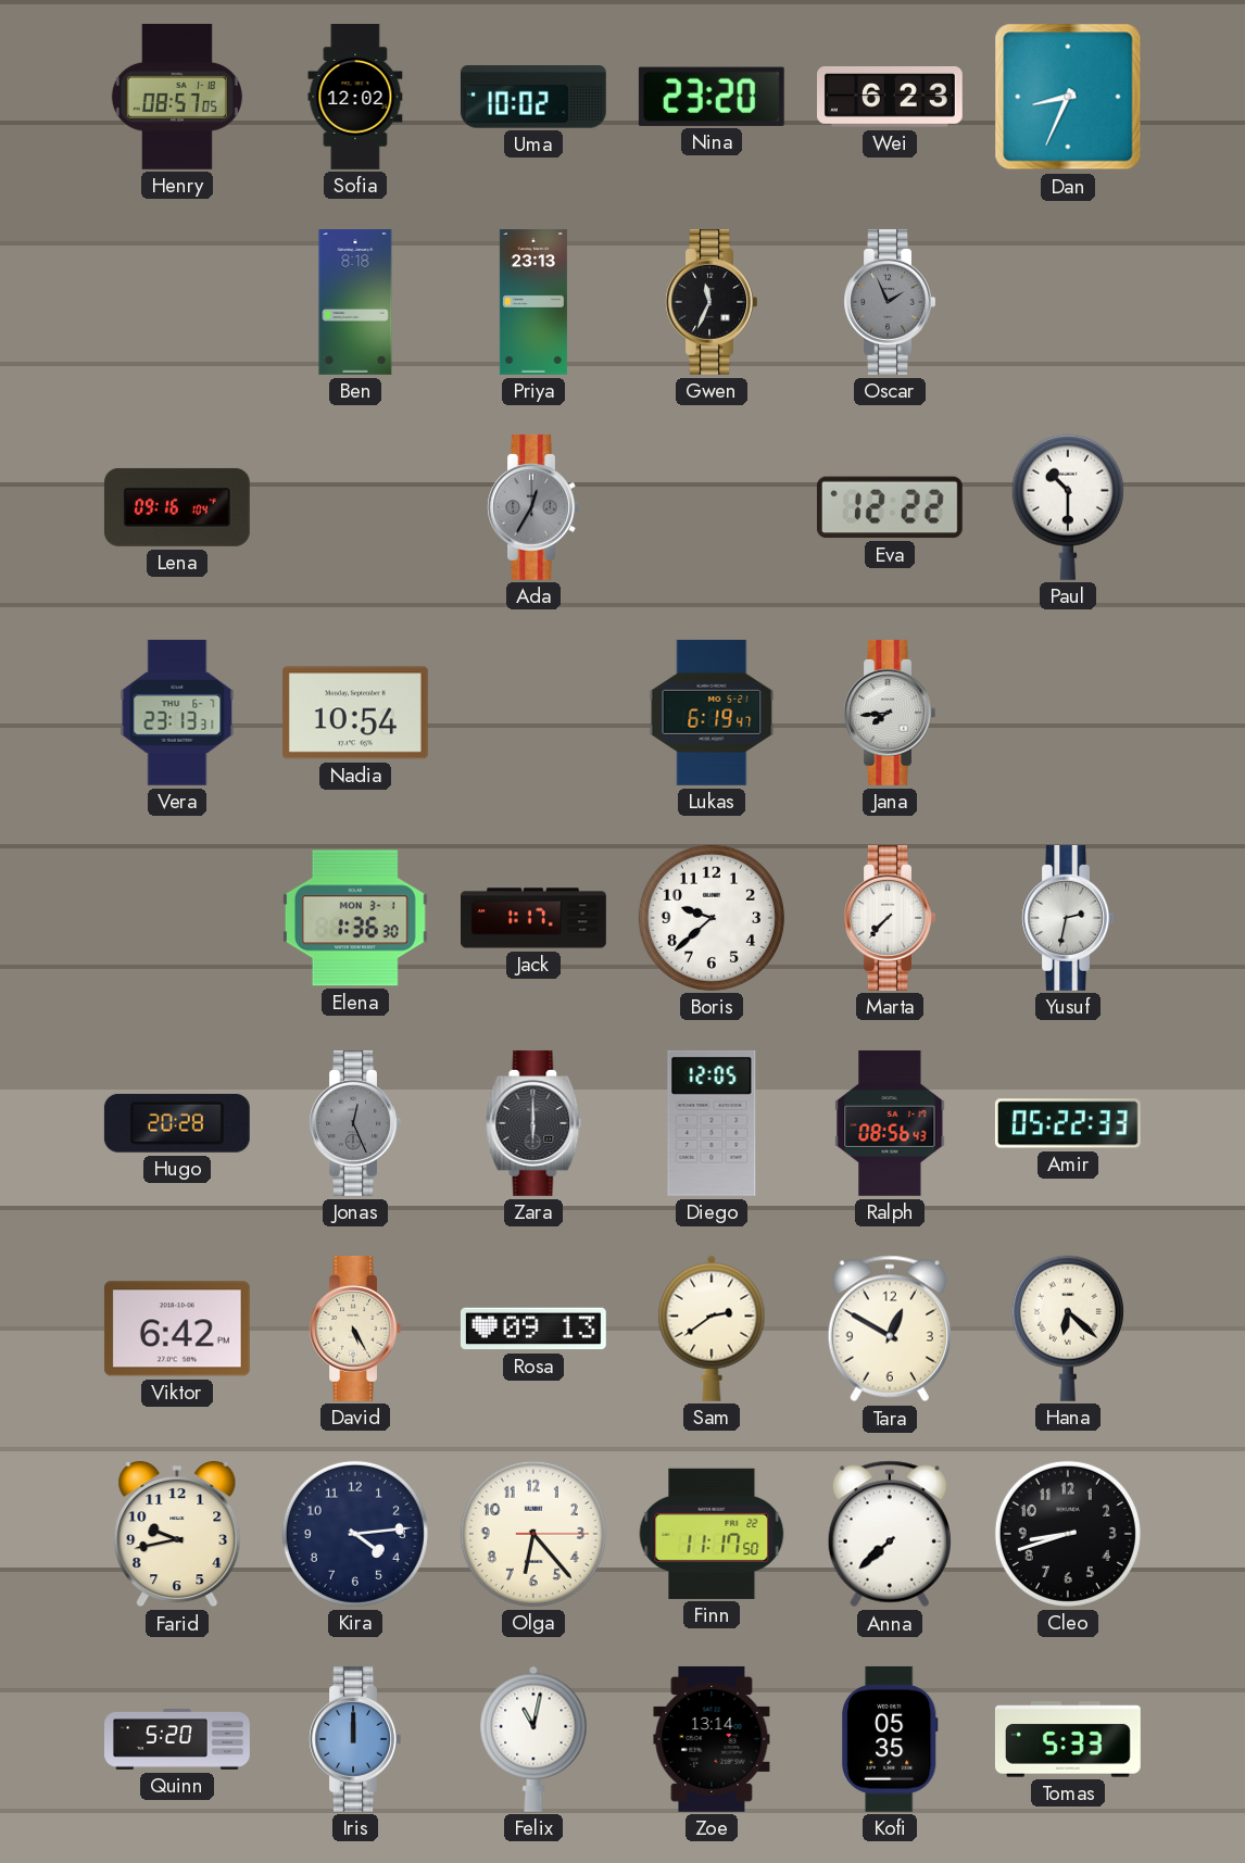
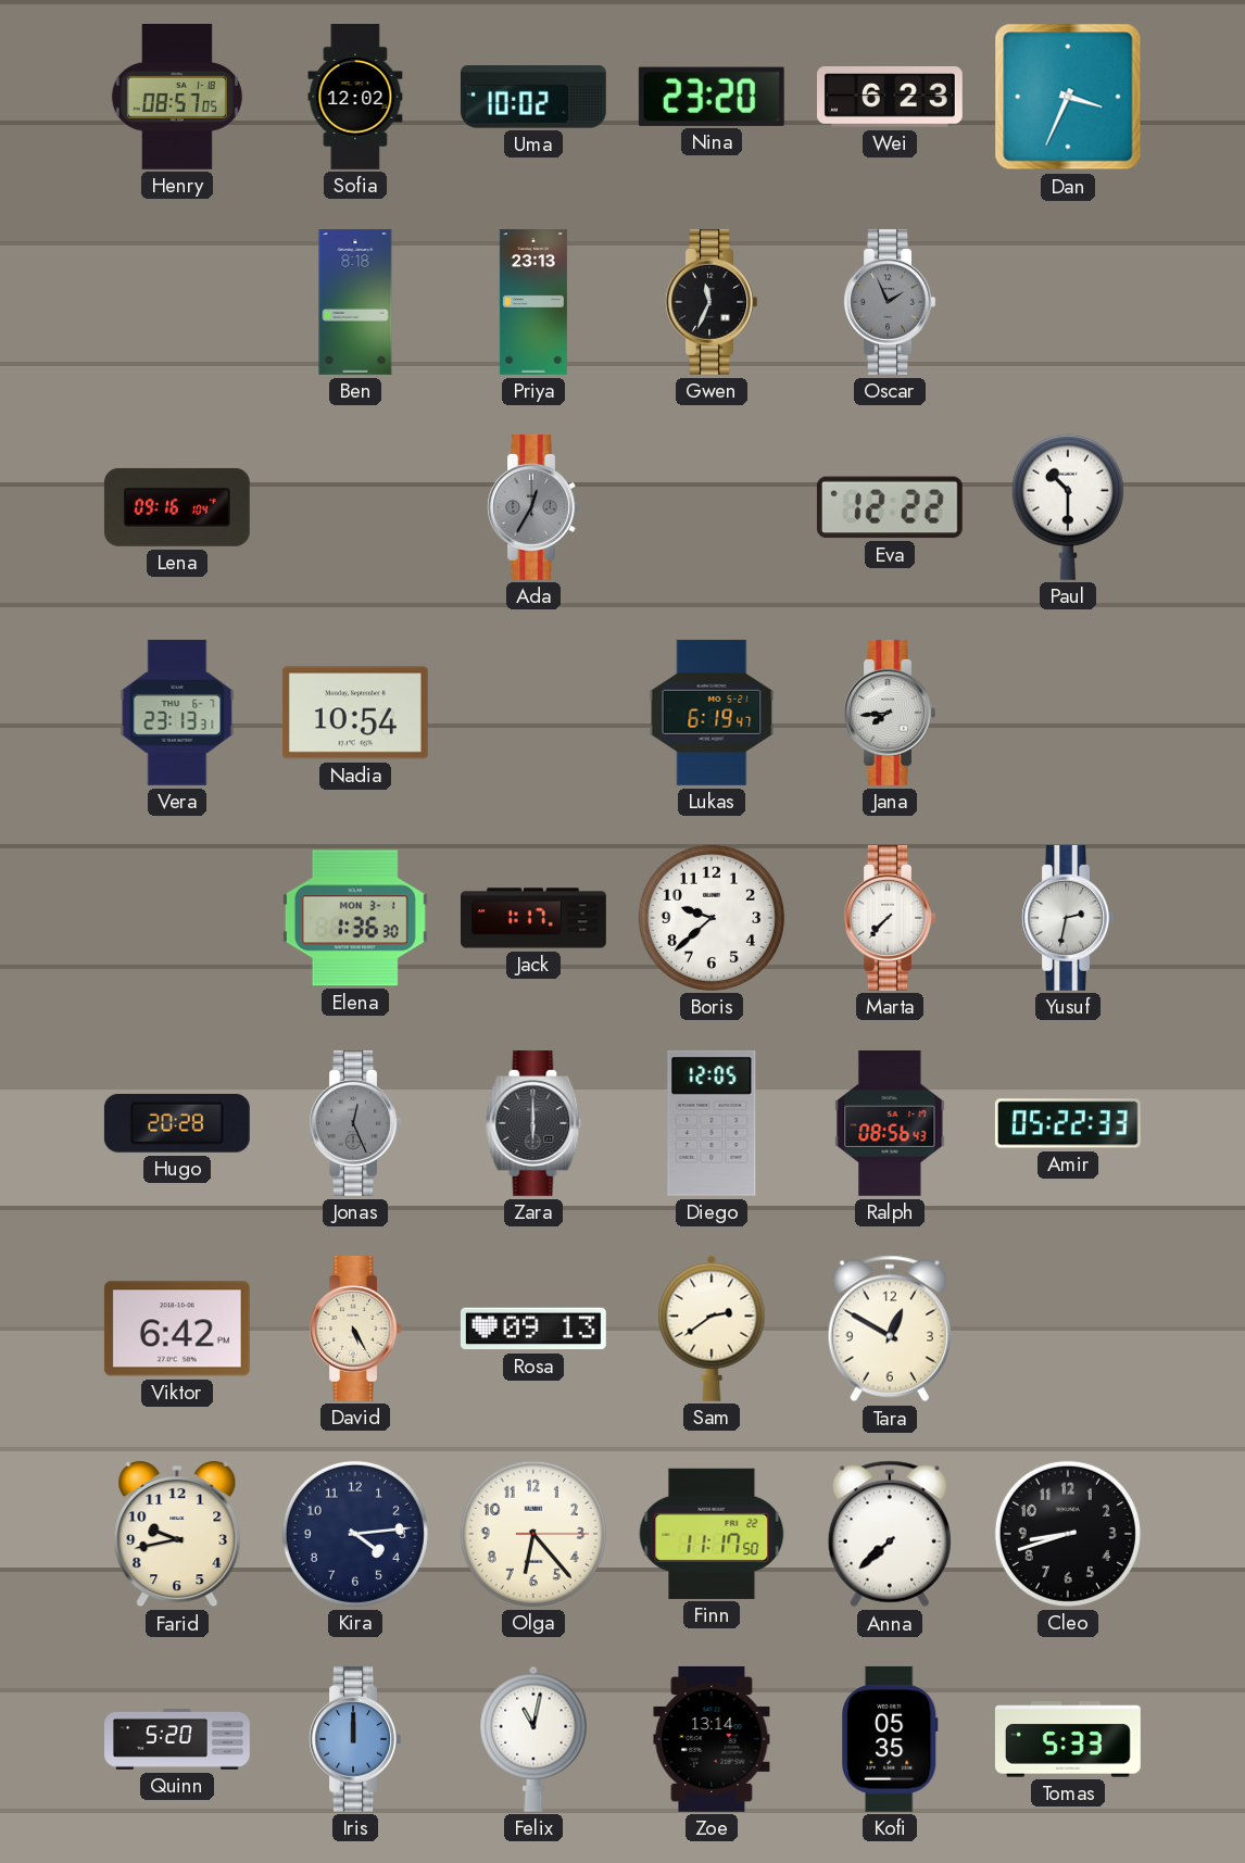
Dan: 8:34 -> 3:34 (1068, 97)
Hana: 6:22 -> none (1068, 1329)
